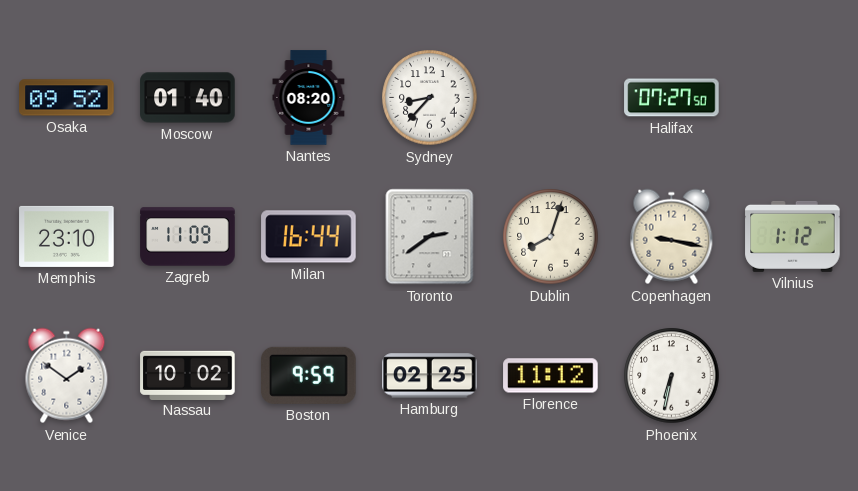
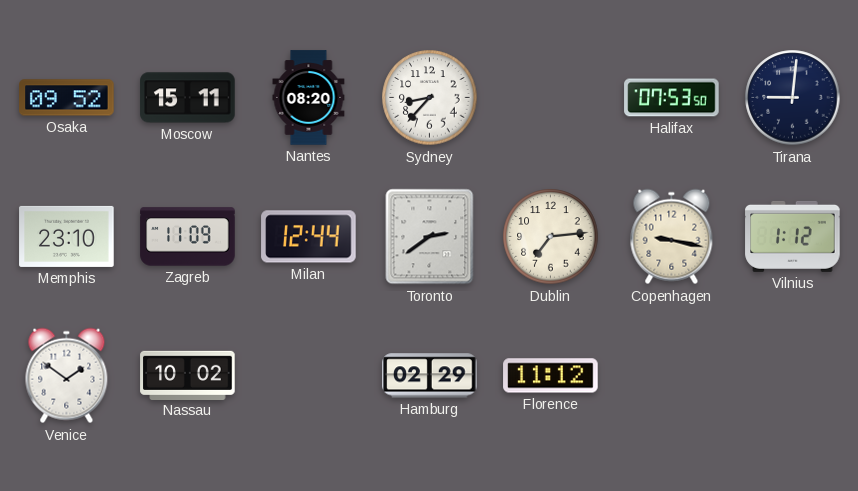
Moscow: 01:40 -> 15:11 (188, 98)
Halifax: 07:27 -> 07:53 (672, 98)
Tirana: none -> 9:01 (793, 98)
Milan: 16:44 -> 12:44 (309, 237)
Dublin: 8:03 -> 7:14 (551, 237)
Boston: 9:59 -> none (309, 375)
Hamburg: 02:25 -> 02:29 (430, 376)
Phoenix: 6:32 -> none (672, 376)
